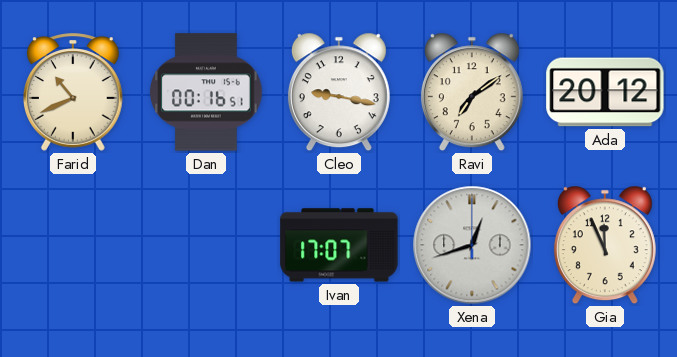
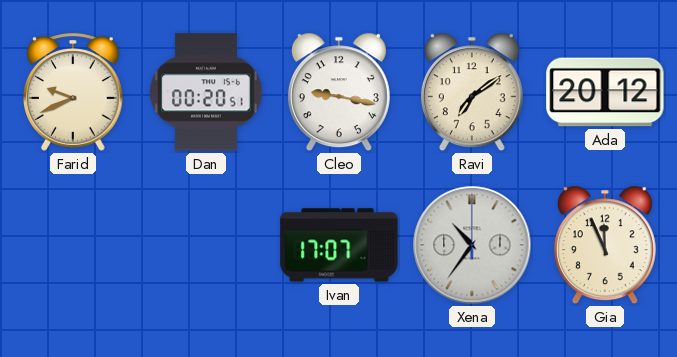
Farid: 10:41 -> 9:41 (74, 92)
Dan: 00:16 -> 00:20 (206, 92)
Xena: 12:42 -> 10:36 (472, 245)
